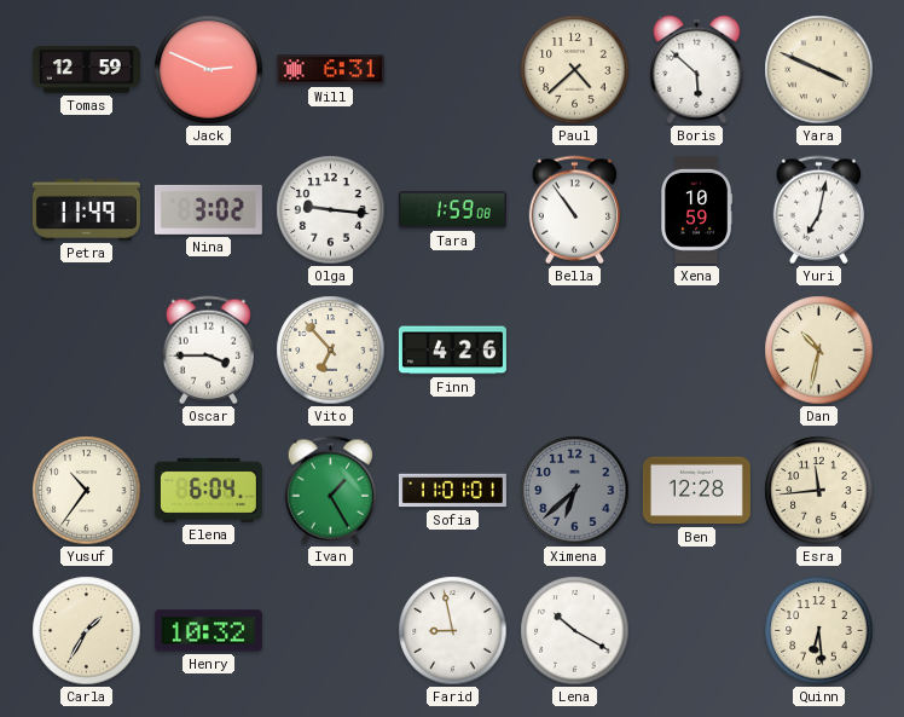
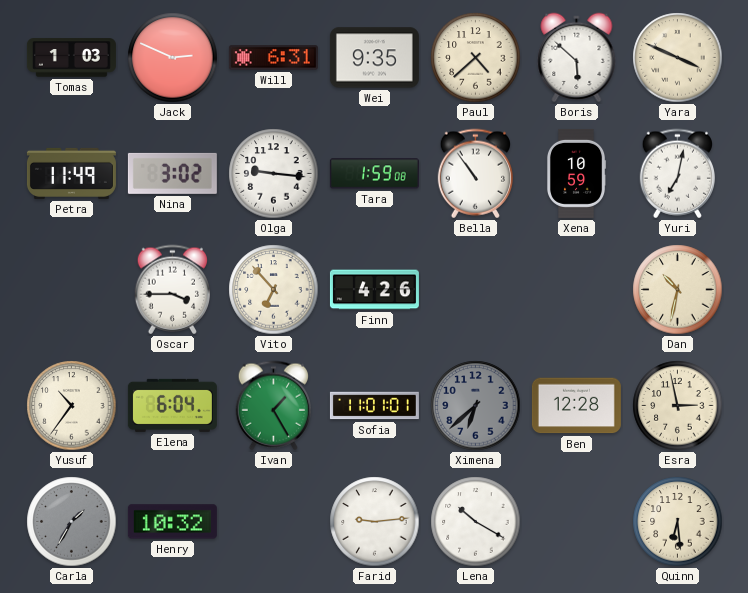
Tomas: 12:59 -> 1:03 (71, 58)
Wei: none -> 9:35 (374, 58)
Esra: 11:44 -> 2:58 (678, 406)
Carla dial: cream -> grey (72, 522)
Farid: 8:58 -> 9:14 (375, 522)
